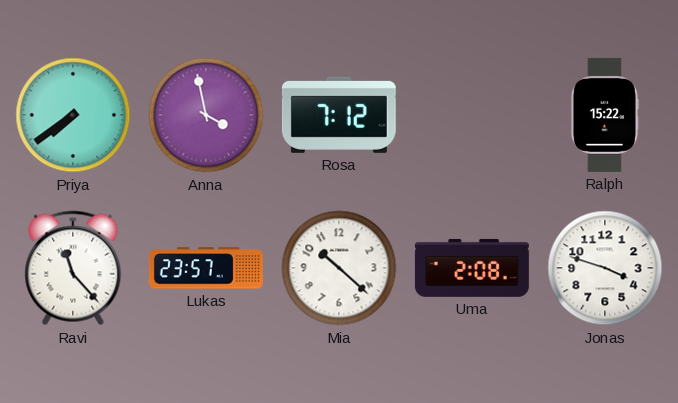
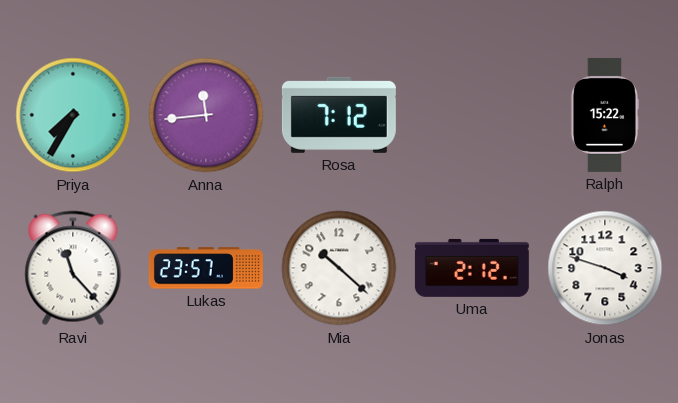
Priya: 7:39 -> 7:35 (73, 115)
Anna: 3:58 -> 11:44 (206, 115)
Uma: 2:08 -> 2:12 (472, 268)
